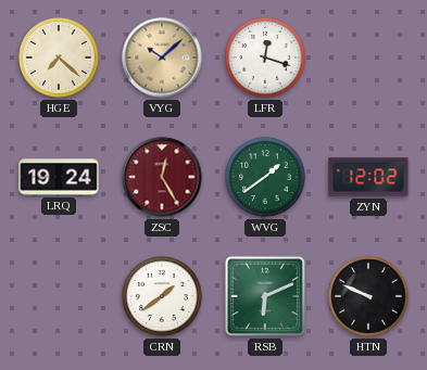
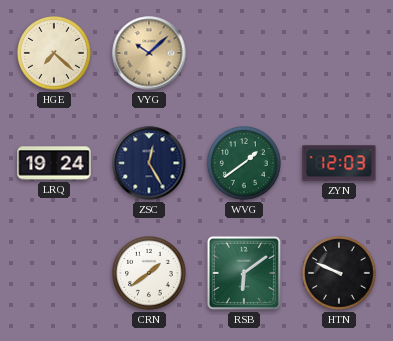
LFR: 12:18 -> none (265, 58)
ZSC dial: burgundy -> navy (149, 163)
ZYN: 12:02 -> 12:03 (339, 163)
RSB: 6:11 -> 6:09 (244, 273)
